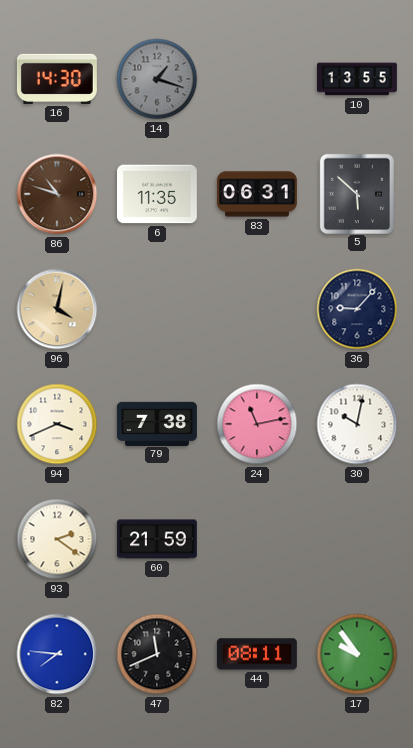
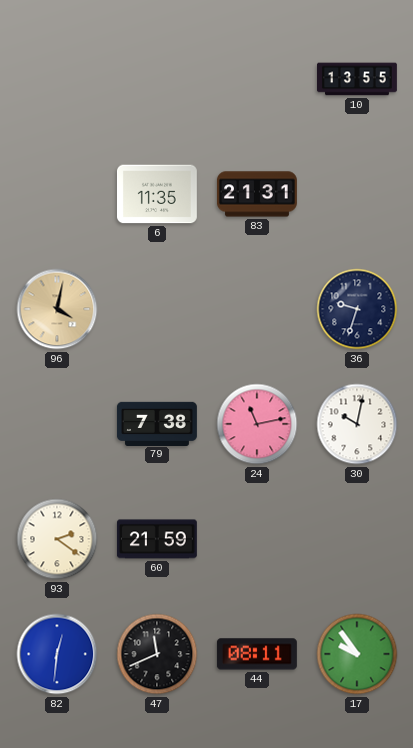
16: 14:30 -> none (57, 79)
14: 1:18 -> none (157, 79)
86: 10:48 -> none (57, 194)
83: 06:31 -> 21:31 (257, 194)
5: 5:52 -> none (356, 193)
36: 9:07 -> 9:33 (357, 309)
94: 3:41 -> none (57, 424)
82: 7:46 -> 12:31 (57, 654)
